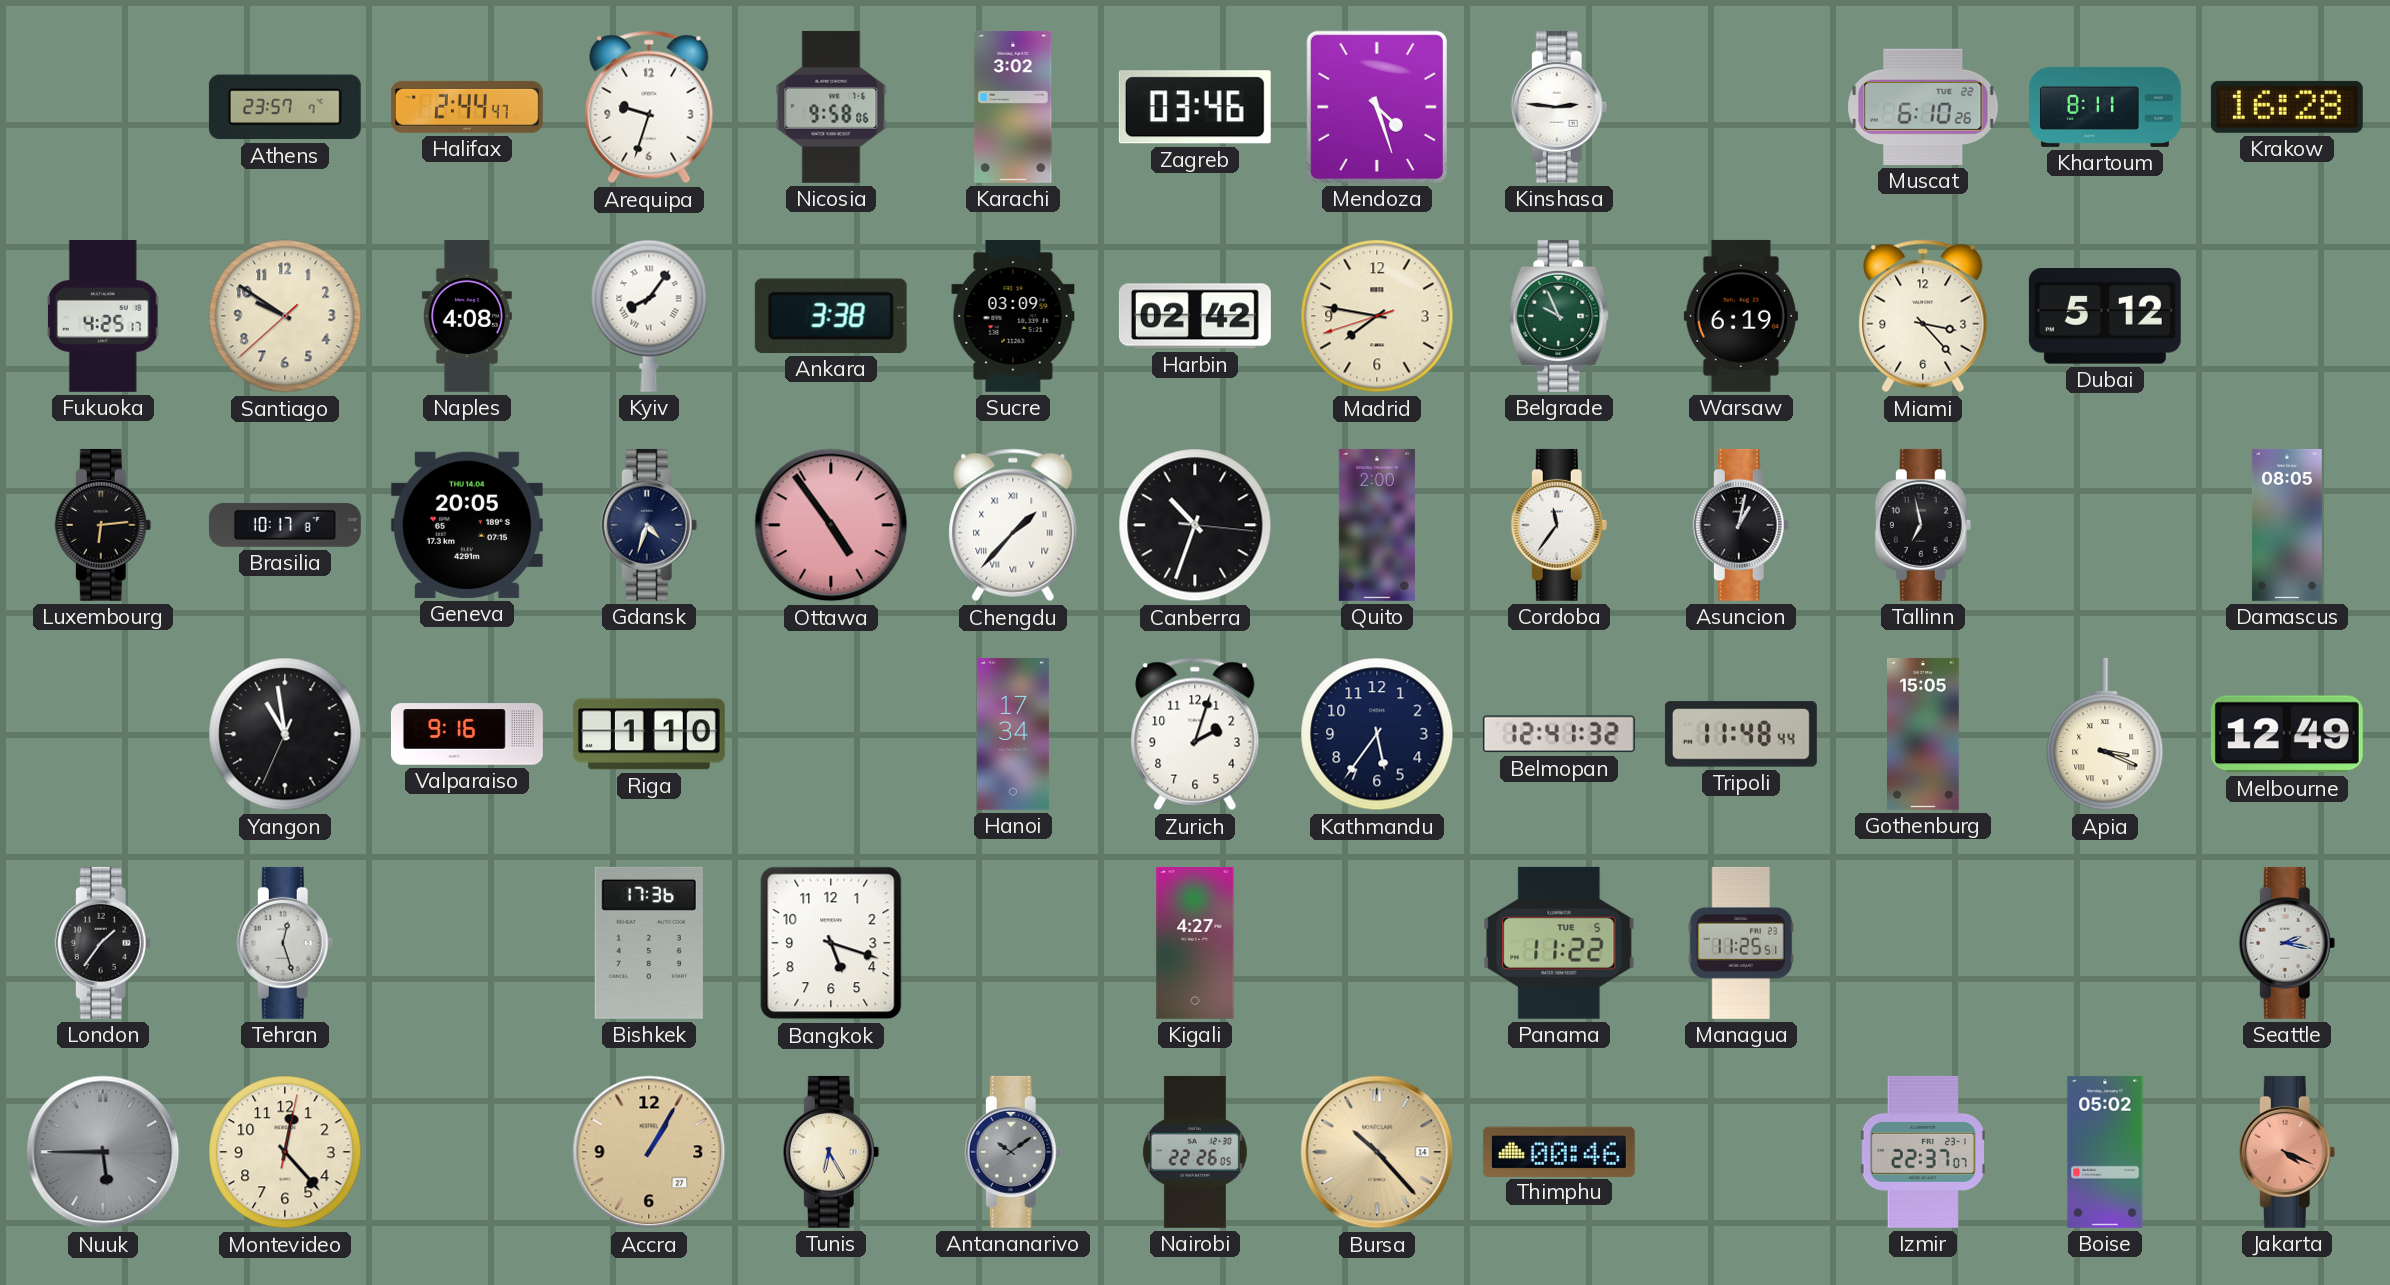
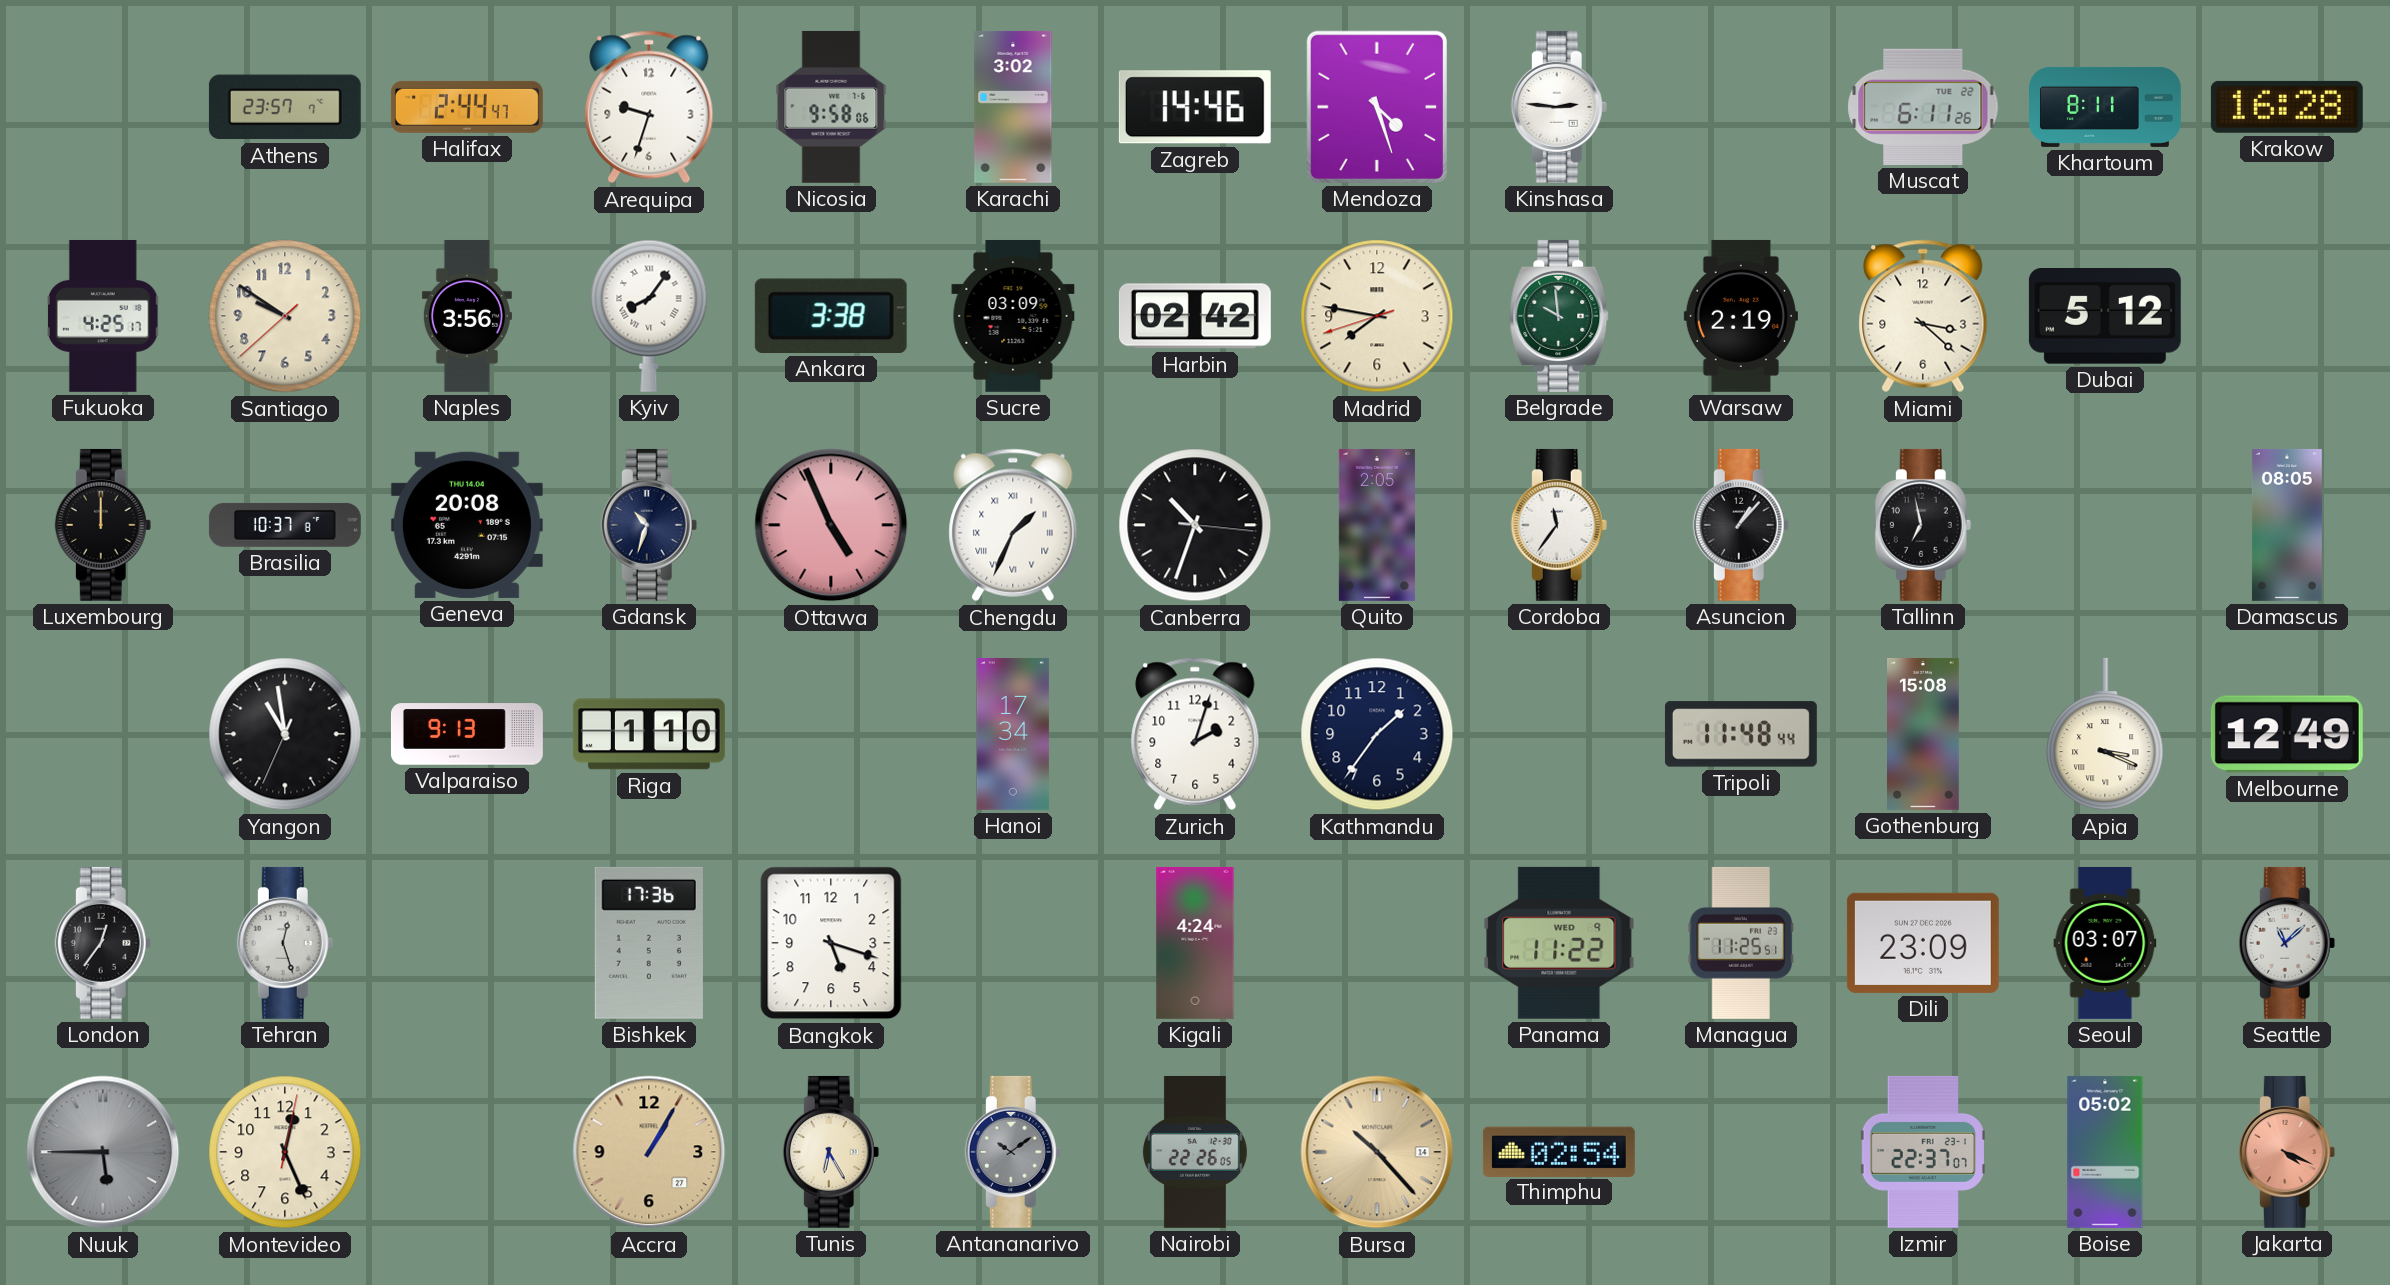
Zagreb: 03:46 -> 14:46 (1195, 107)
Muscat: 6:10 -> 6:11 (1923, 107)
Naples: 4:08 -> 3:56 (467, 316)
Belgrade: 9:56 -> 9:59 (1559, 316)
Warsaw: 6:19 -> 2:19 (1741, 316)
Miami: 3:23 -> 3:22 (1923, 316)
Luxembourg: 6:14 -> 12:00 (103, 525)
Brasilia: 10:17 -> 10:37 (285, 525)
Geneva: 20:05 -> 20:08 (467, 525)
Gdansk: 4:33 -> 10:33 (649, 525)
Ottawa: 4:54 -> 4:56 (831, 525)
Chengdu: 1:37 -> 1:34 (1013, 525)
Quito: 2:00 -> 2:05 (1377, 525)
Asuncion: 1:02 -> 1:07 (1741, 525)
Valparaiso: 9:16 -> 9:13 (467, 734)
Kathmandu: 5:36 -> 1:36 (1377, 734)
Belmopan: 12:41 -> none (1559, 734)
Gothenburg: 15:05 -> 15:08 (1923, 734)
London: 1:36 -> 12:36 (103, 943)
Kigali: 4:27 -> 4:24 (1195, 943)
Panama date: TUE 5 -> WED 9 (1559, 943)
Dili: none -> 23:09 (1923, 943)
Seoul: none -> 03:07 (2105, 943)
Seattle: 2:17 -> 11:08 (2287, 943)
Montevideo: 12:23 -> 12:26 (285, 1152)
Thimphu: 00:46 -> 02:54 (1559, 1151)
